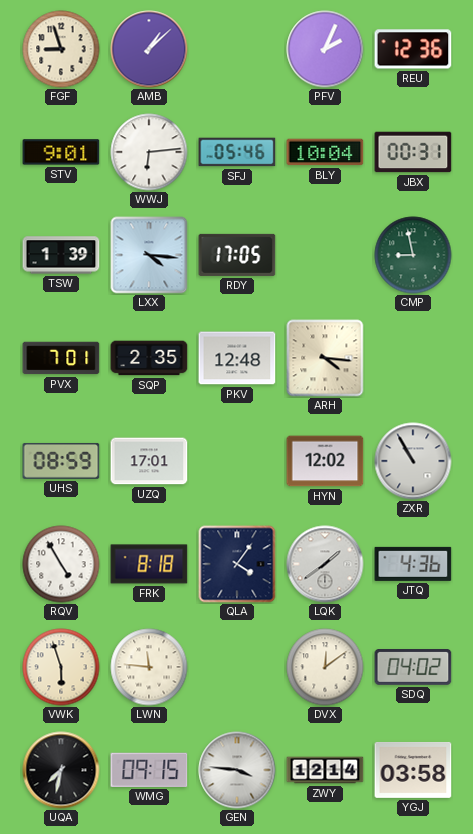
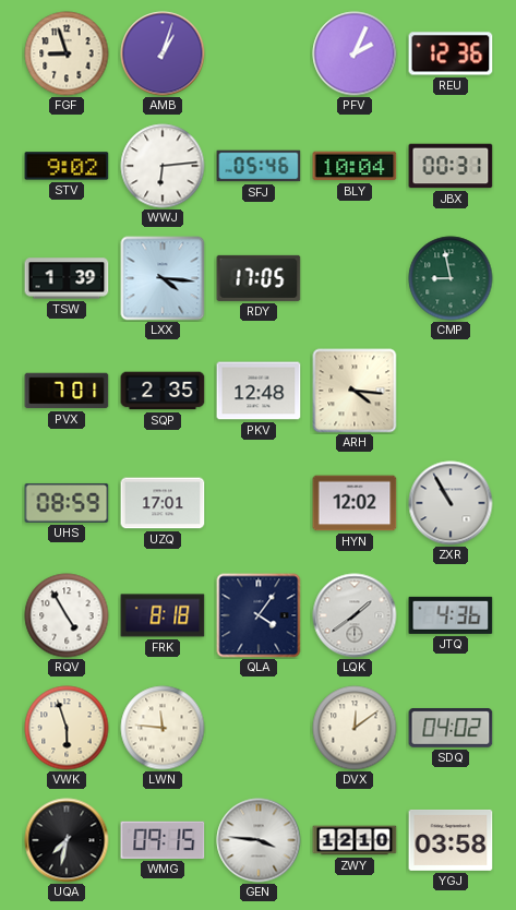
AMB: 1:08 -> 1:03 (163, 53)
STV: 9:01 -> 9:02 (67, 166)
ZWY: 12:14 -> 12:10 (355, 840)
